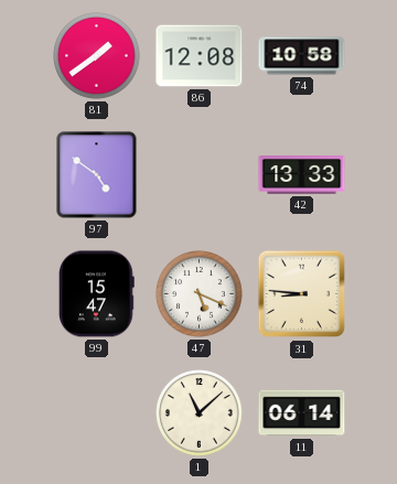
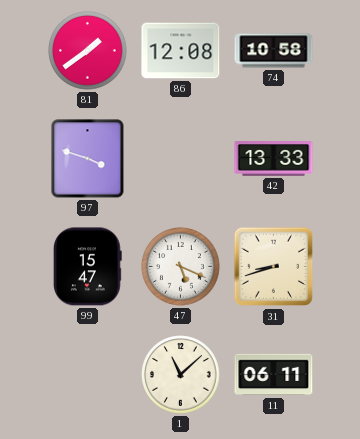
97: 4:51 -> 3:48 (88, 159)
31: 8:46 -> 8:42 (274, 267)
11: 06:14 -> 06:11 (274, 375)
